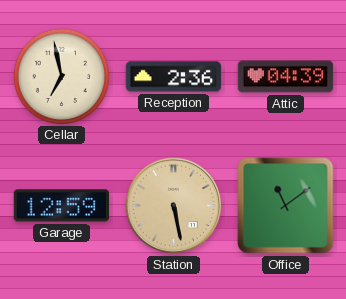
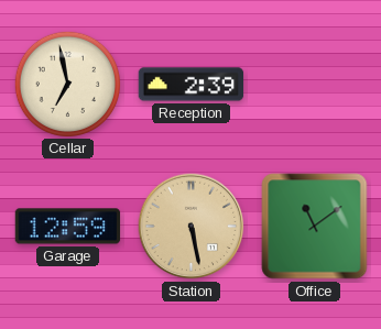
Reception: 2:36 -> 2:39 (192, 85)
Attic: 04:39 -> none (286, 77)
